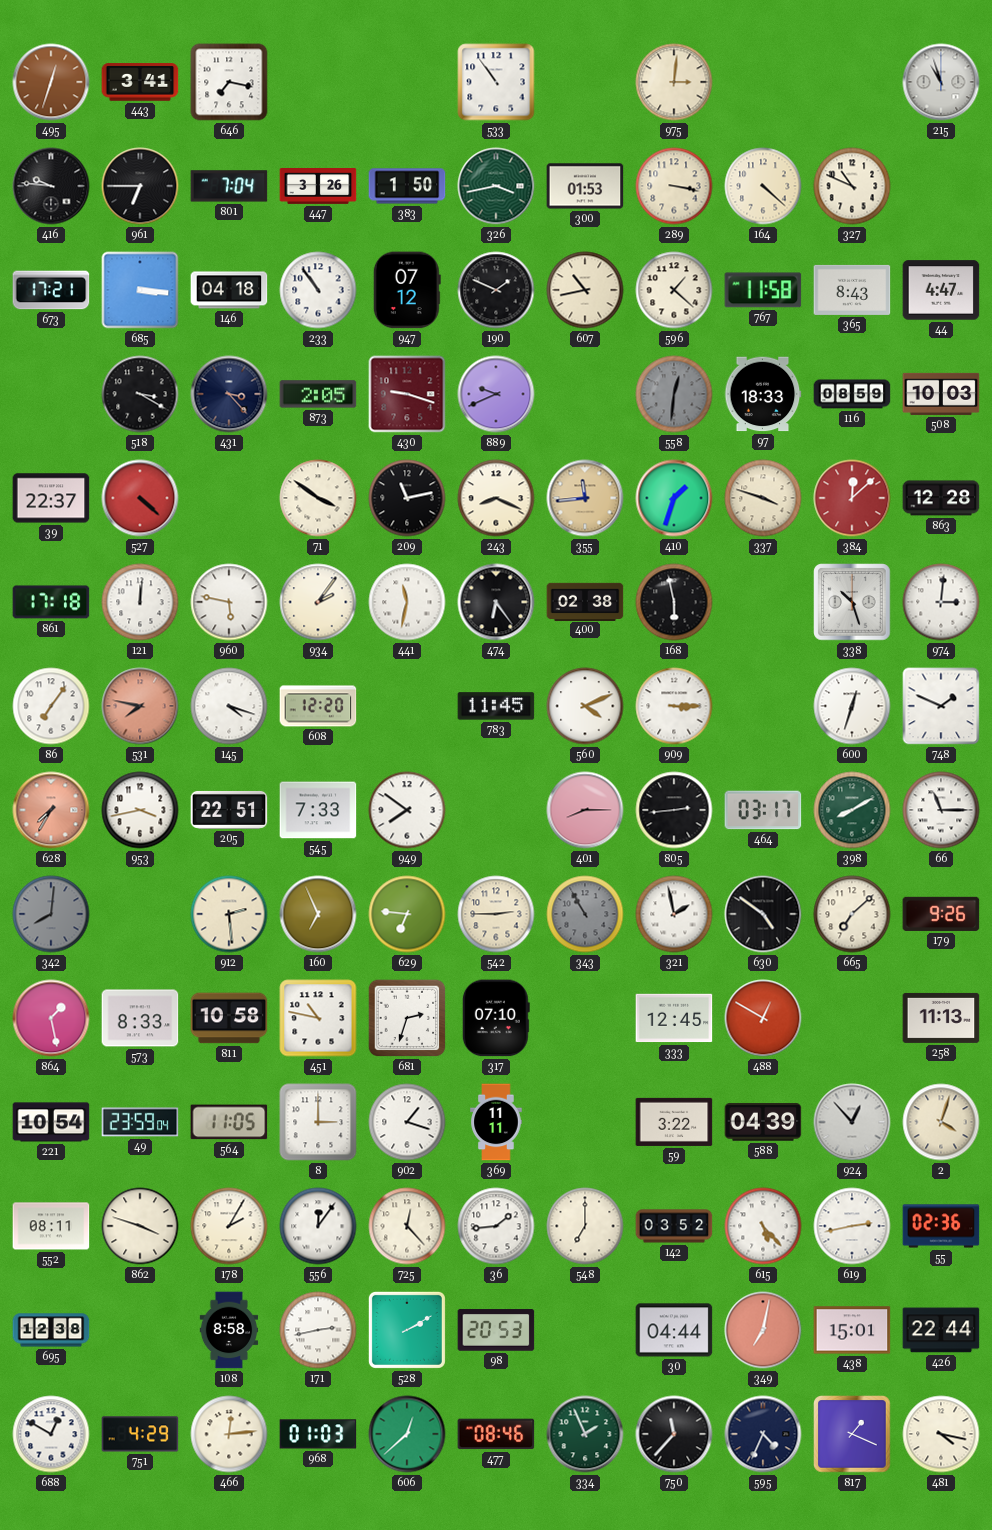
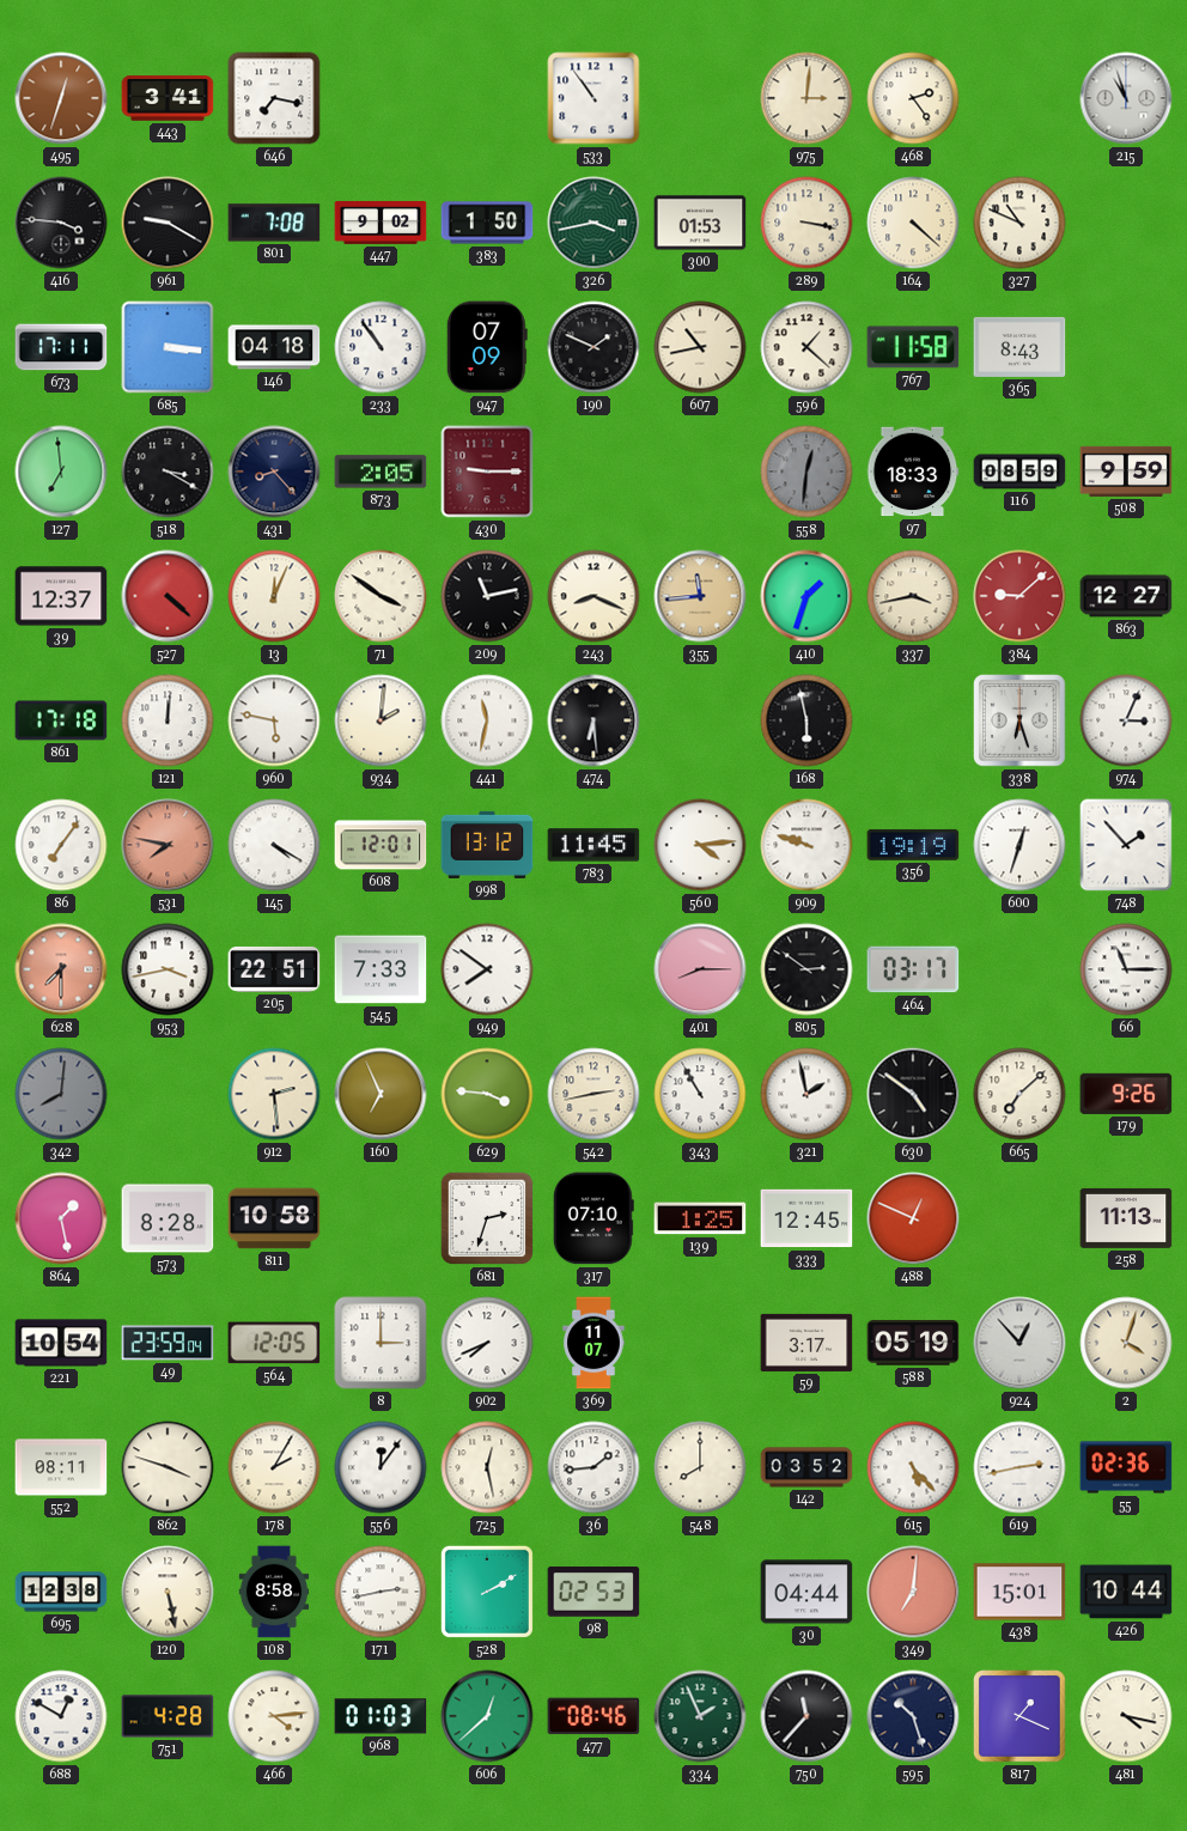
468: none -> 2:24 (913, 98)
416: 9:46 -> 3:46 (61, 223)
961: 6:45 -> 9:20 (168, 223)
801: 7:04 -> 7:08 (274, 223)
447: 3:26 -> 9:02 (381, 224)
673: 17:21 -> 17:11 (61, 347)
947: 07:12 -> 07:09 (487, 347)
44: 4:47 -> none (941, 290)
127: none -> 6:59 (61, 472)
431: 3:23 -> 8:23 (274, 472)
430: 9:18 -> 9:15 (487, 472)
889: 9:41 -> none (496, 394)
508: 10:03 -> 9:59 (1126, 472)
39: 22:37 -> 12:37 (61, 596)
13: none -> 12:04 (274, 596)
337: 3:48 -> 3:43 (913, 596)
384: 12:08 -> 9:08 (1019, 596)
863: 12:28 -> 12:27 (1126, 596)
934: 2:06 -> 2:01 (381, 720)
474: 6:24 -> 6:29 (593, 720)
400: 02:38 -> none (585, 601)
338: 10:27 -> 6:27 (1019, 720)
974: 3:01 -> 3:04 (1126, 720)
145: 4:18 -> 4:20 (274, 845)
608: 12:20 -> 12:01 (381, 845)
998: none -> 13:12 (487, 845)
560: 4:11 -> 4:14 (700, 845)
909: 3:15 -> 9:48 (806, 845)
356: none -> 19:19 (913, 845)
748: 1:49 -> 1:53 (1126, 845)
628: 7:35 -> 7:30 (61, 969)
805: 2:44 -> 2:51 (806, 969)
398: 8:10 -> none (852, 810)
629: 6:46 -> 3:46 (487, 1094)
542: 2:45 -> 2:43 (593, 1094)
343 dial: grey -> white (700, 1094)
573: 8:33 -> 8:28 (168, 1218)
451: 10:47 -> none (318, 1018)
139: none -> 1:25 (700, 1218)
488: 12:50 -> 12:49 (913, 1218)
564: 11:05 -> 12:05 (274, 1343)
902: 1:18 -> 7:41 (487, 1343)
369: 11:11 -> 11:07 (593, 1343)
59: 3:22 -> 3:17 (806, 1343)
588: 04:39 -> 05:19 (913, 1343)
725: 12:23 -> 12:28 (487, 1467)
548: 7:00 -> 8:00 (700, 1467)
120: none -> 5:28 (168, 1592)
98: 20:53 -> 02:53 (593, 1592)
349: 7:02 -> 7:01 (913, 1592)
426: 22:44 -> 10:44 (1126, 1592)
751: 4:29 -> 4:28 (168, 1716)
466: 12:14 -> 4:14 (274, 1716)
595: 4:34 -> 10:27 (913, 1716)
